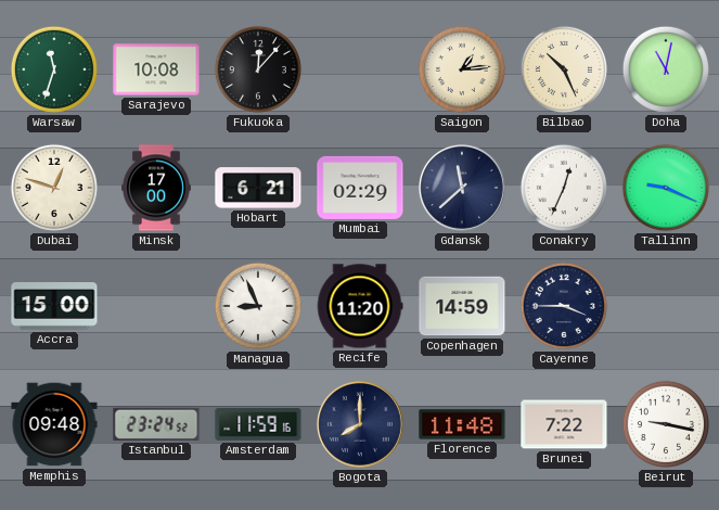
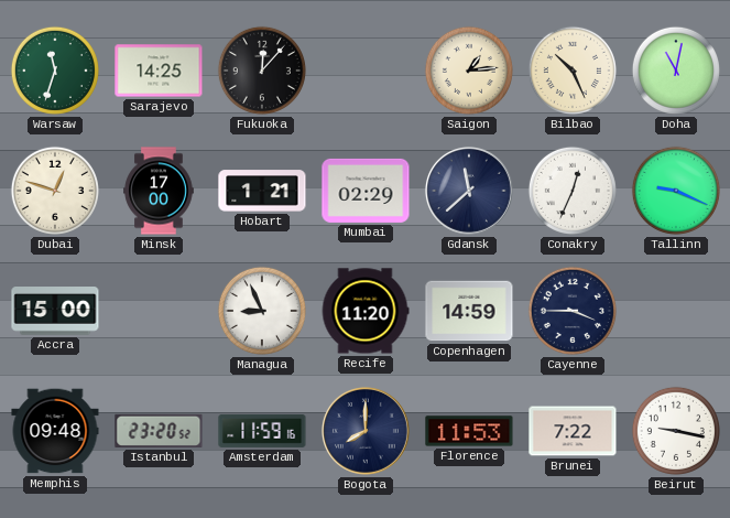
Sarajevo: 10:08 -> 14:25 (159, 71)
Hobart: 6:21 -> 1:21 (262, 191)
Istanbul: 23:24 -> 23:20 (159, 431)
Florence: 11:48 -> 11:53 (469, 431)
